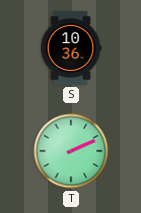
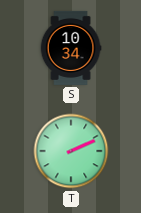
S: 10:36 -> 10:34 (71, 48)
